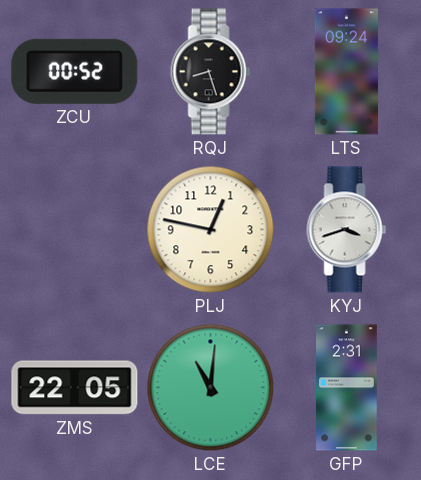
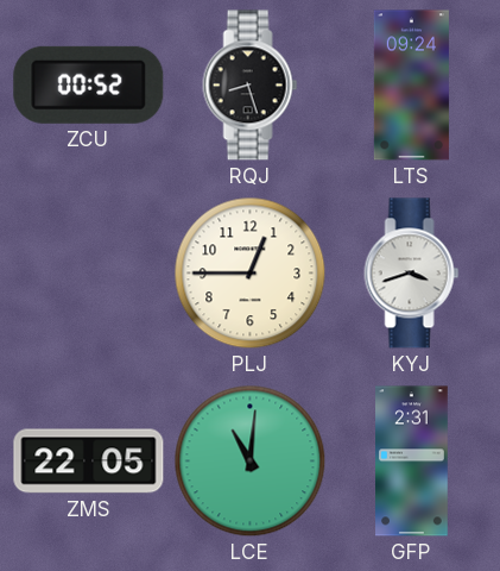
PLJ: 12:47 -> 12:45 (251, 274)
